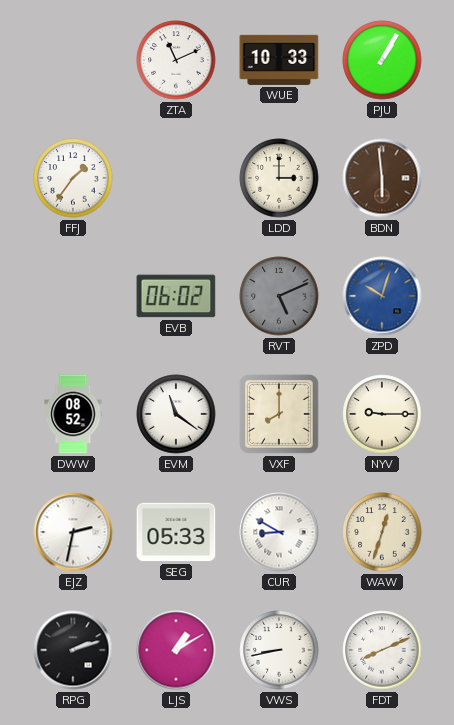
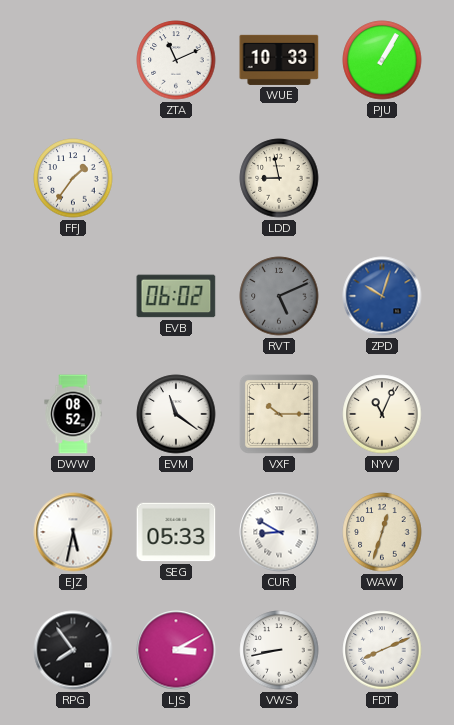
LDD: 3:00 -> 8:58 (279, 178)
BDN: 5:59 -> none (382, 178)
VXF: 8:00 -> 10:15 (279, 414)
NYV: 9:15 -> 11:04 (382, 414)
EJZ: 2:32 -> 5:32 (73, 532)
RPG: 2:12 -> 7:54 (73, 650)
LJS: 1:10 -> 3:10 (176, 650)
